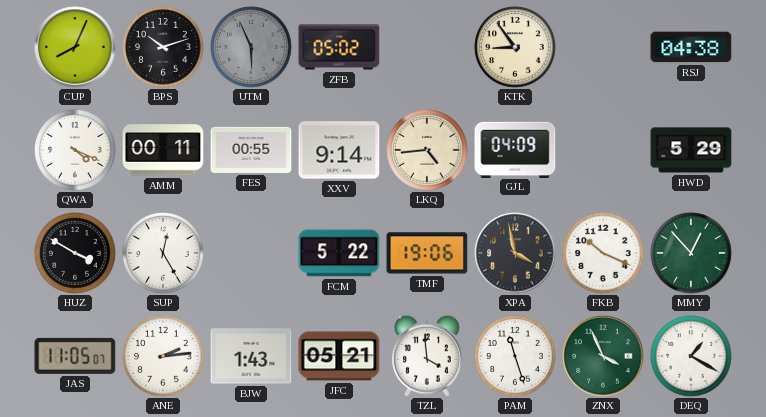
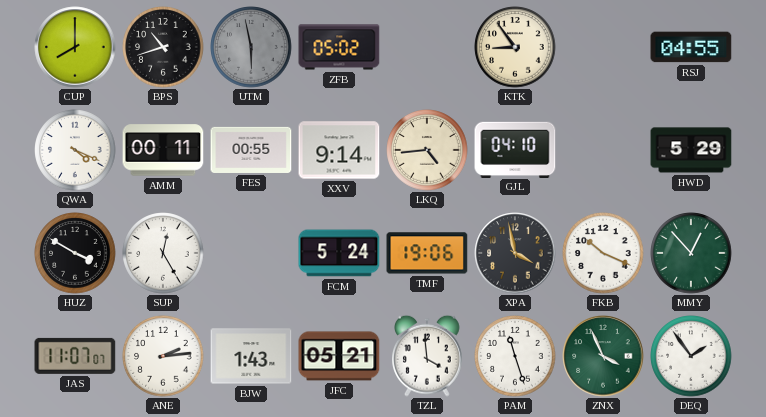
CUP: 8:04 -> 8:00 (75, 47)
BPS: 10:12 -> 10:42 (163, 47)
UTM: 5:56 -> 5:58 (251, 47)
RSJ: 04:38 -> 04:55 (691, 47)
GJL: 04:09 -> 04:10 (515, 149)
FCM: 5:22 -> 5:24 (339, 253)
JAS: 11:05 -> 11:07 (75, 356)
DEQ: 1:20 -> 1:54 (691, 356)
